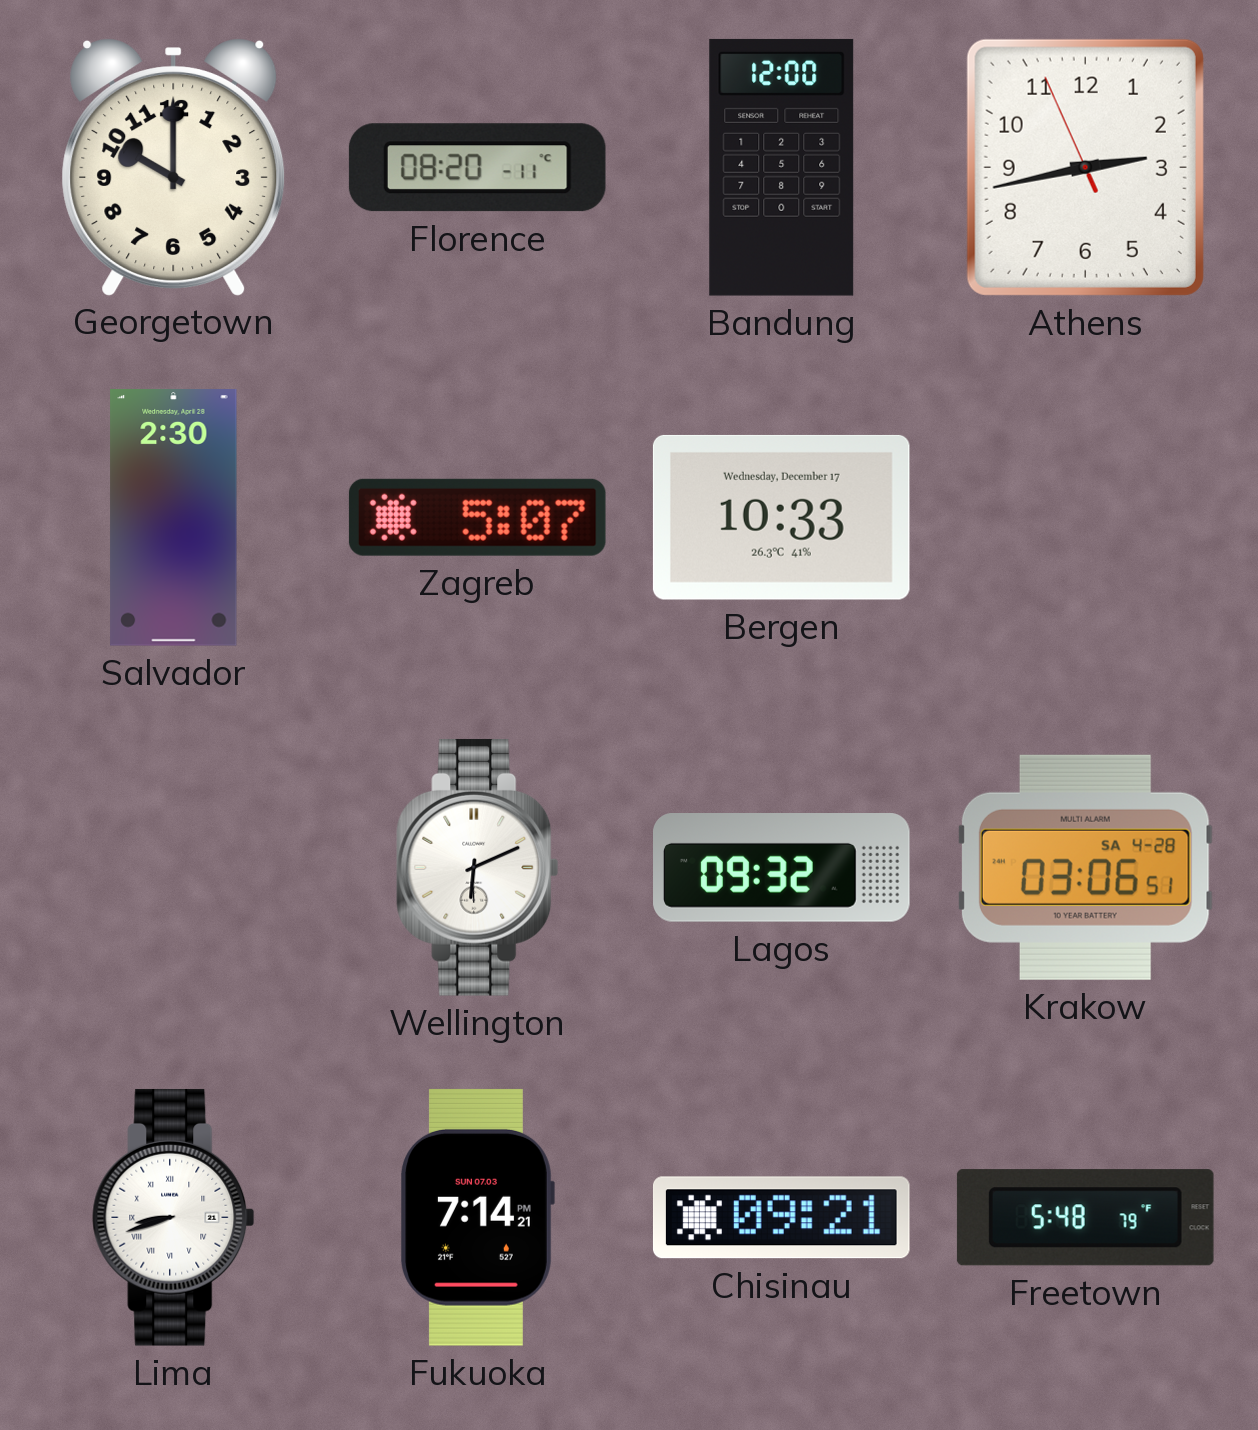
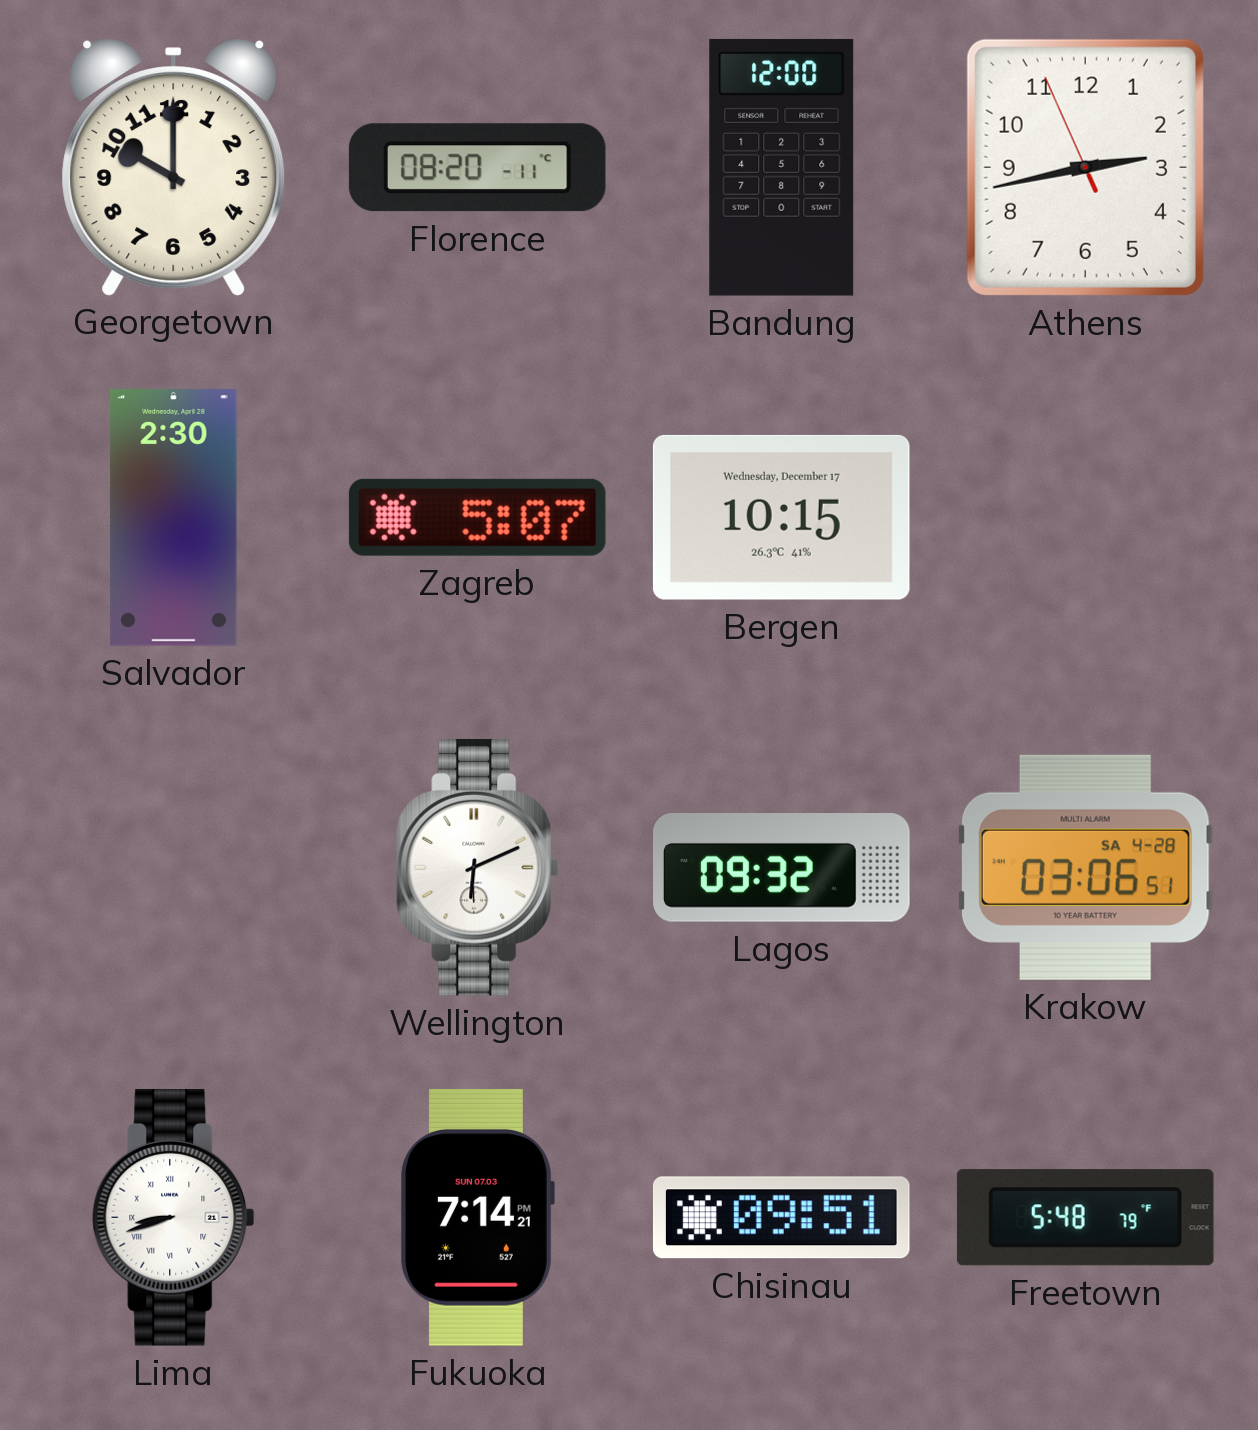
Bergen: 10:33 -> 10:15 (781, 517)
Chisinau: 09:21 -> 09:51 (781, 1218)
